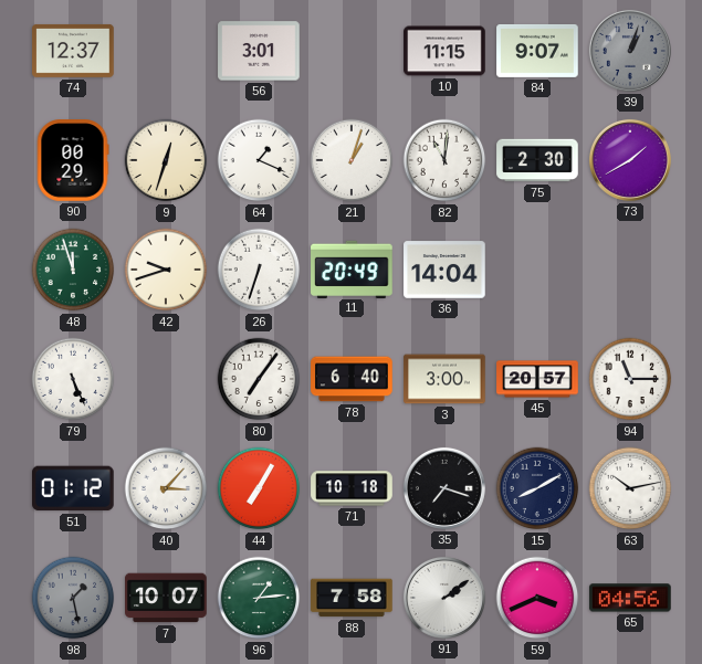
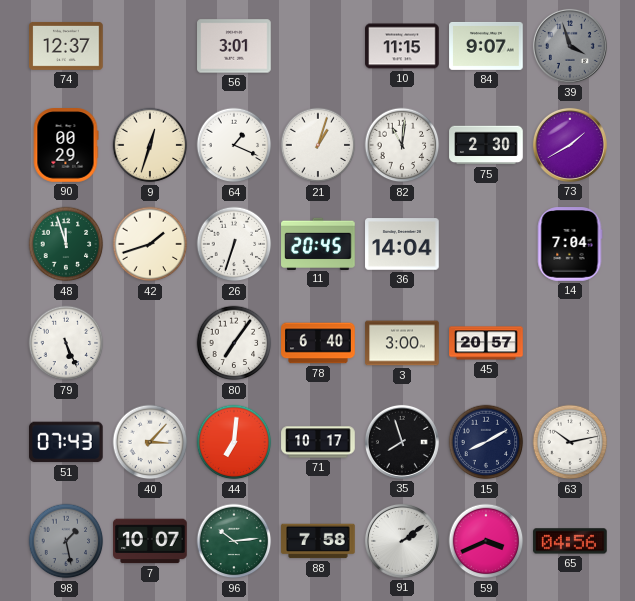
39: 1:03 -> 3:57 (570, 46)
42: 9:42 -> 1:42 (150, 244)
11: 20:49 -> 20:45 (318, 243)
14: none -> 7:04 (570, 244)
94: 11:15 -> none (630, 379)
51: 01:12 -> 07:43 (67, 442)
44: 7:05 -> 7:01 (234, 442)
71: 10:18 -> 10:17 (318, 442)
35: 7:18 -> 7:57 (402, 442)
96: 1:14 -> 10:14 (234, 541)
